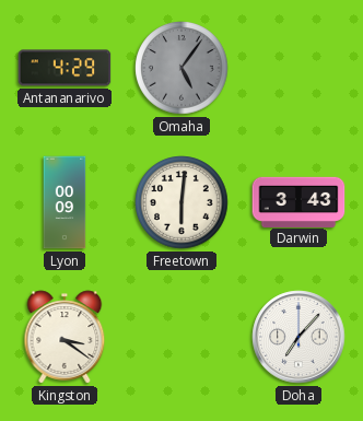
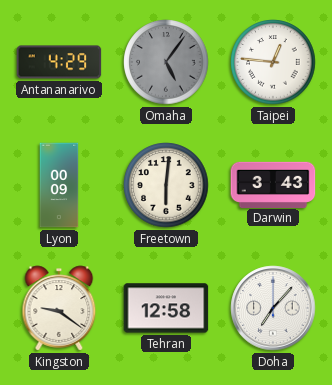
Taipei: none -> 12:46 (273, 62)
Kingston: 3:21 -> 9:21 (59, 308)
Tehran: none -> 12:58 (166, 308)
